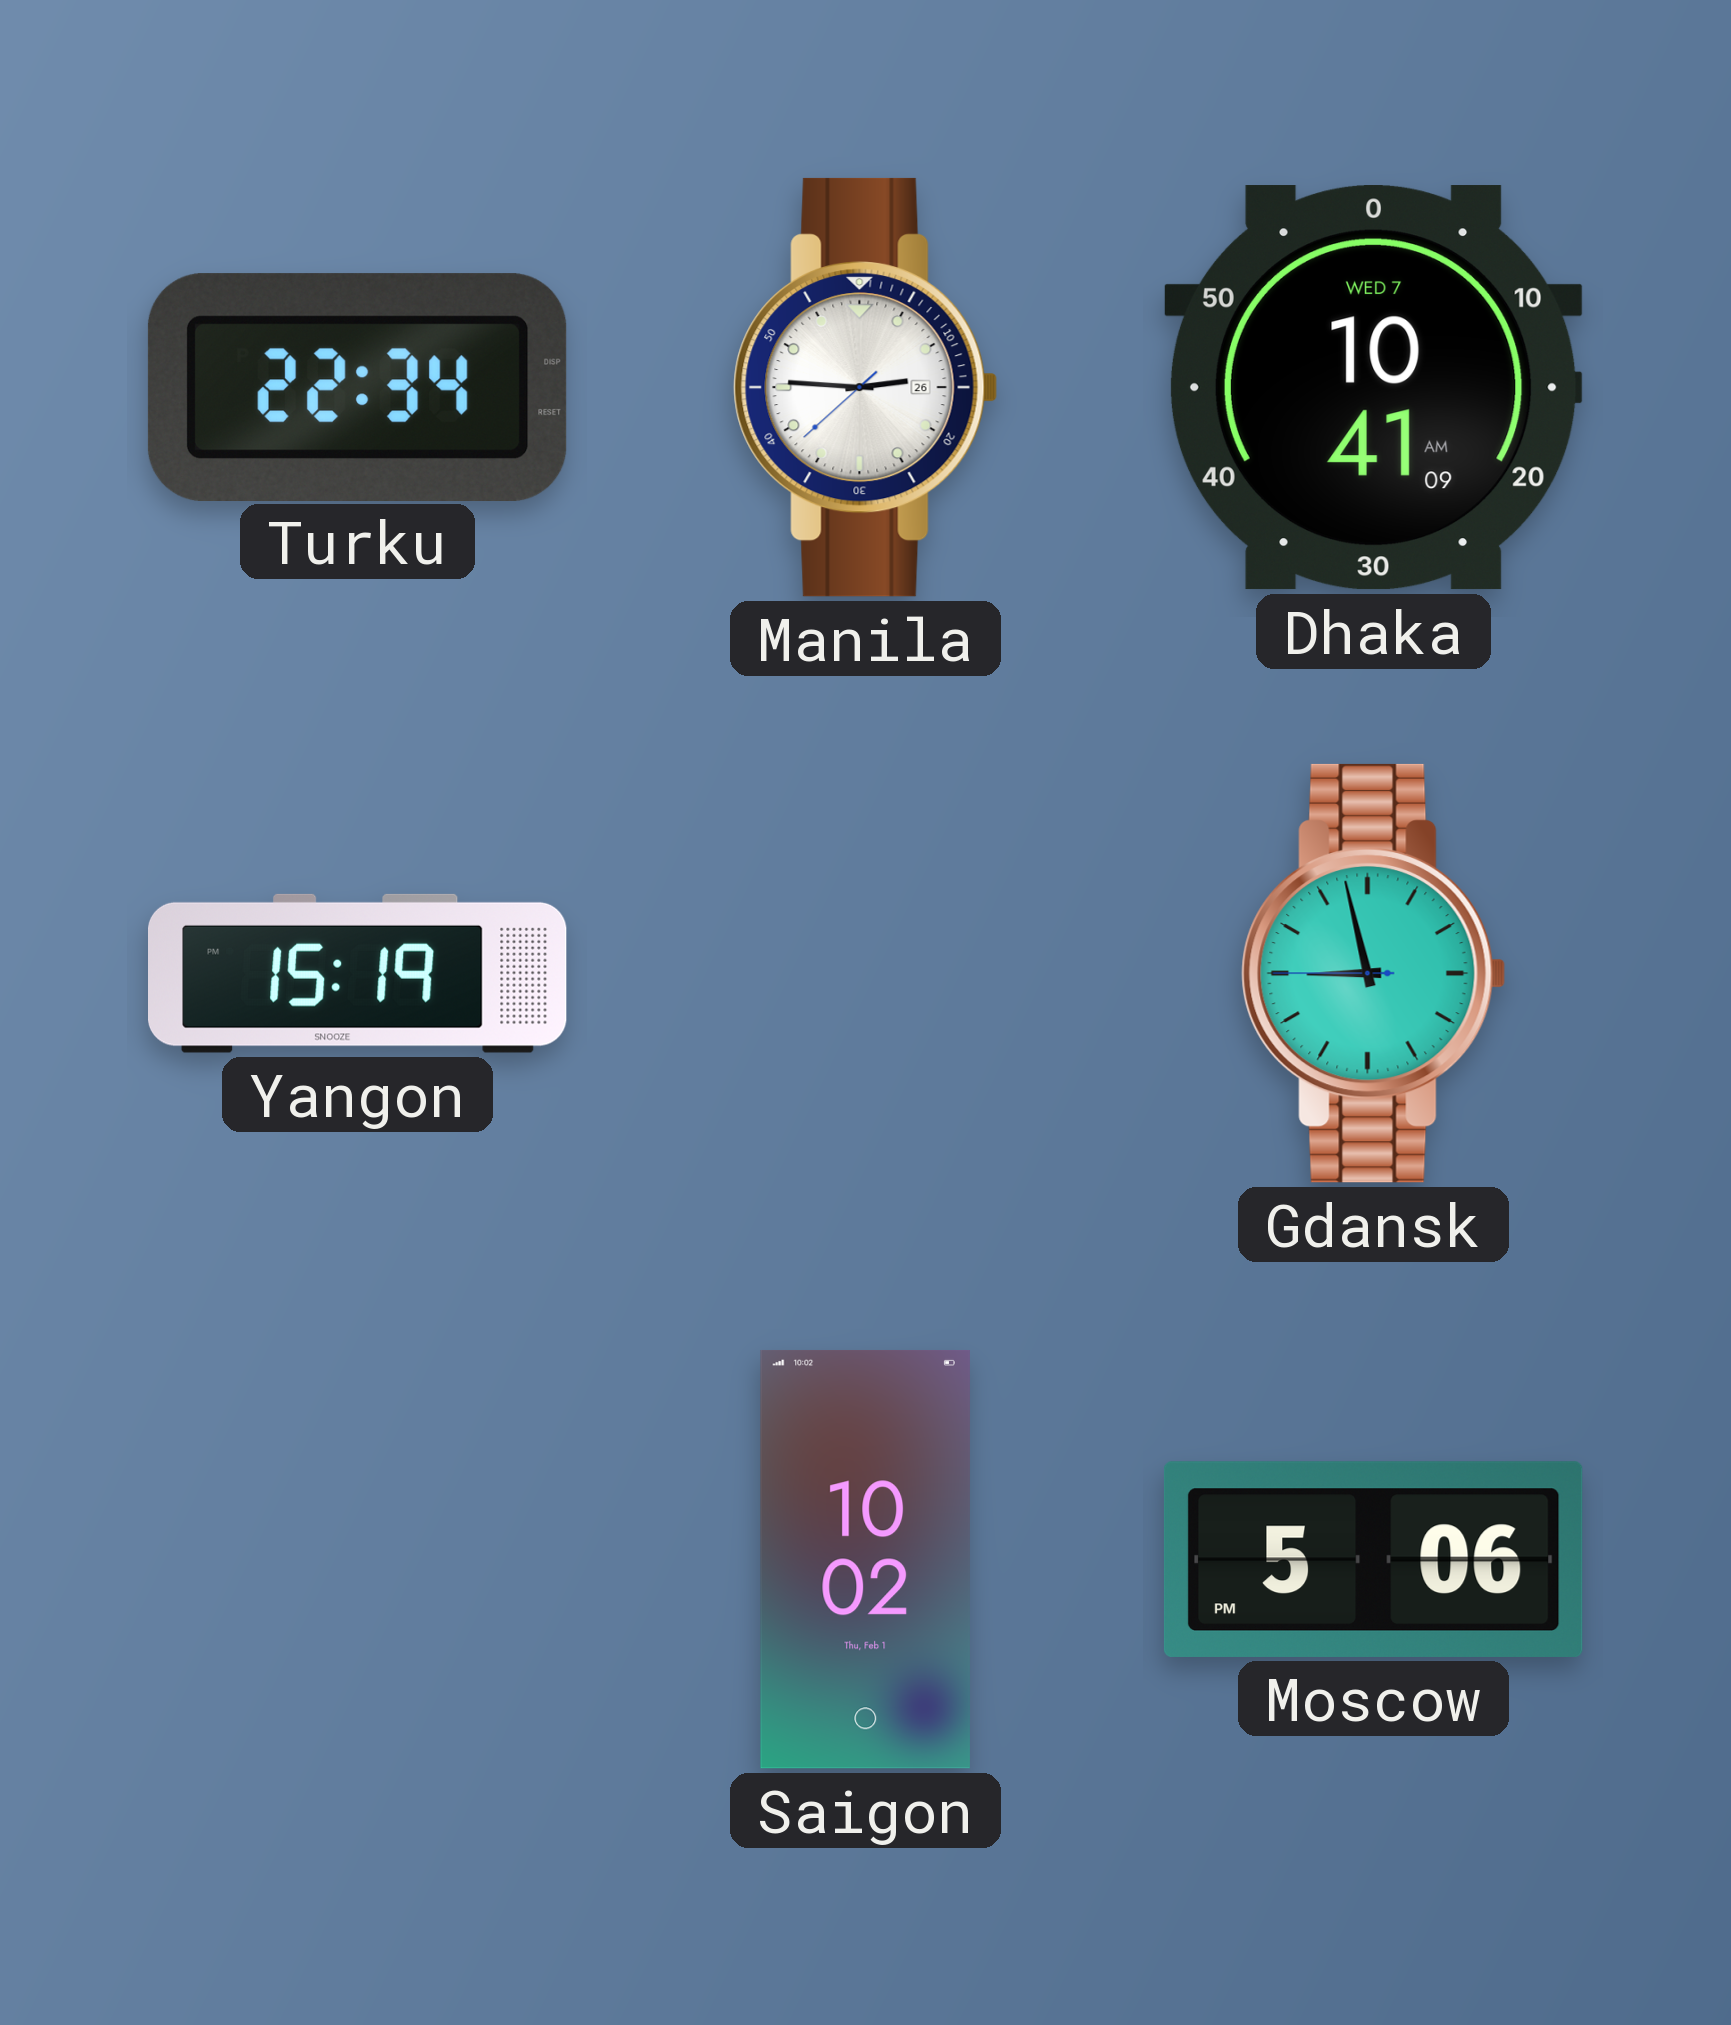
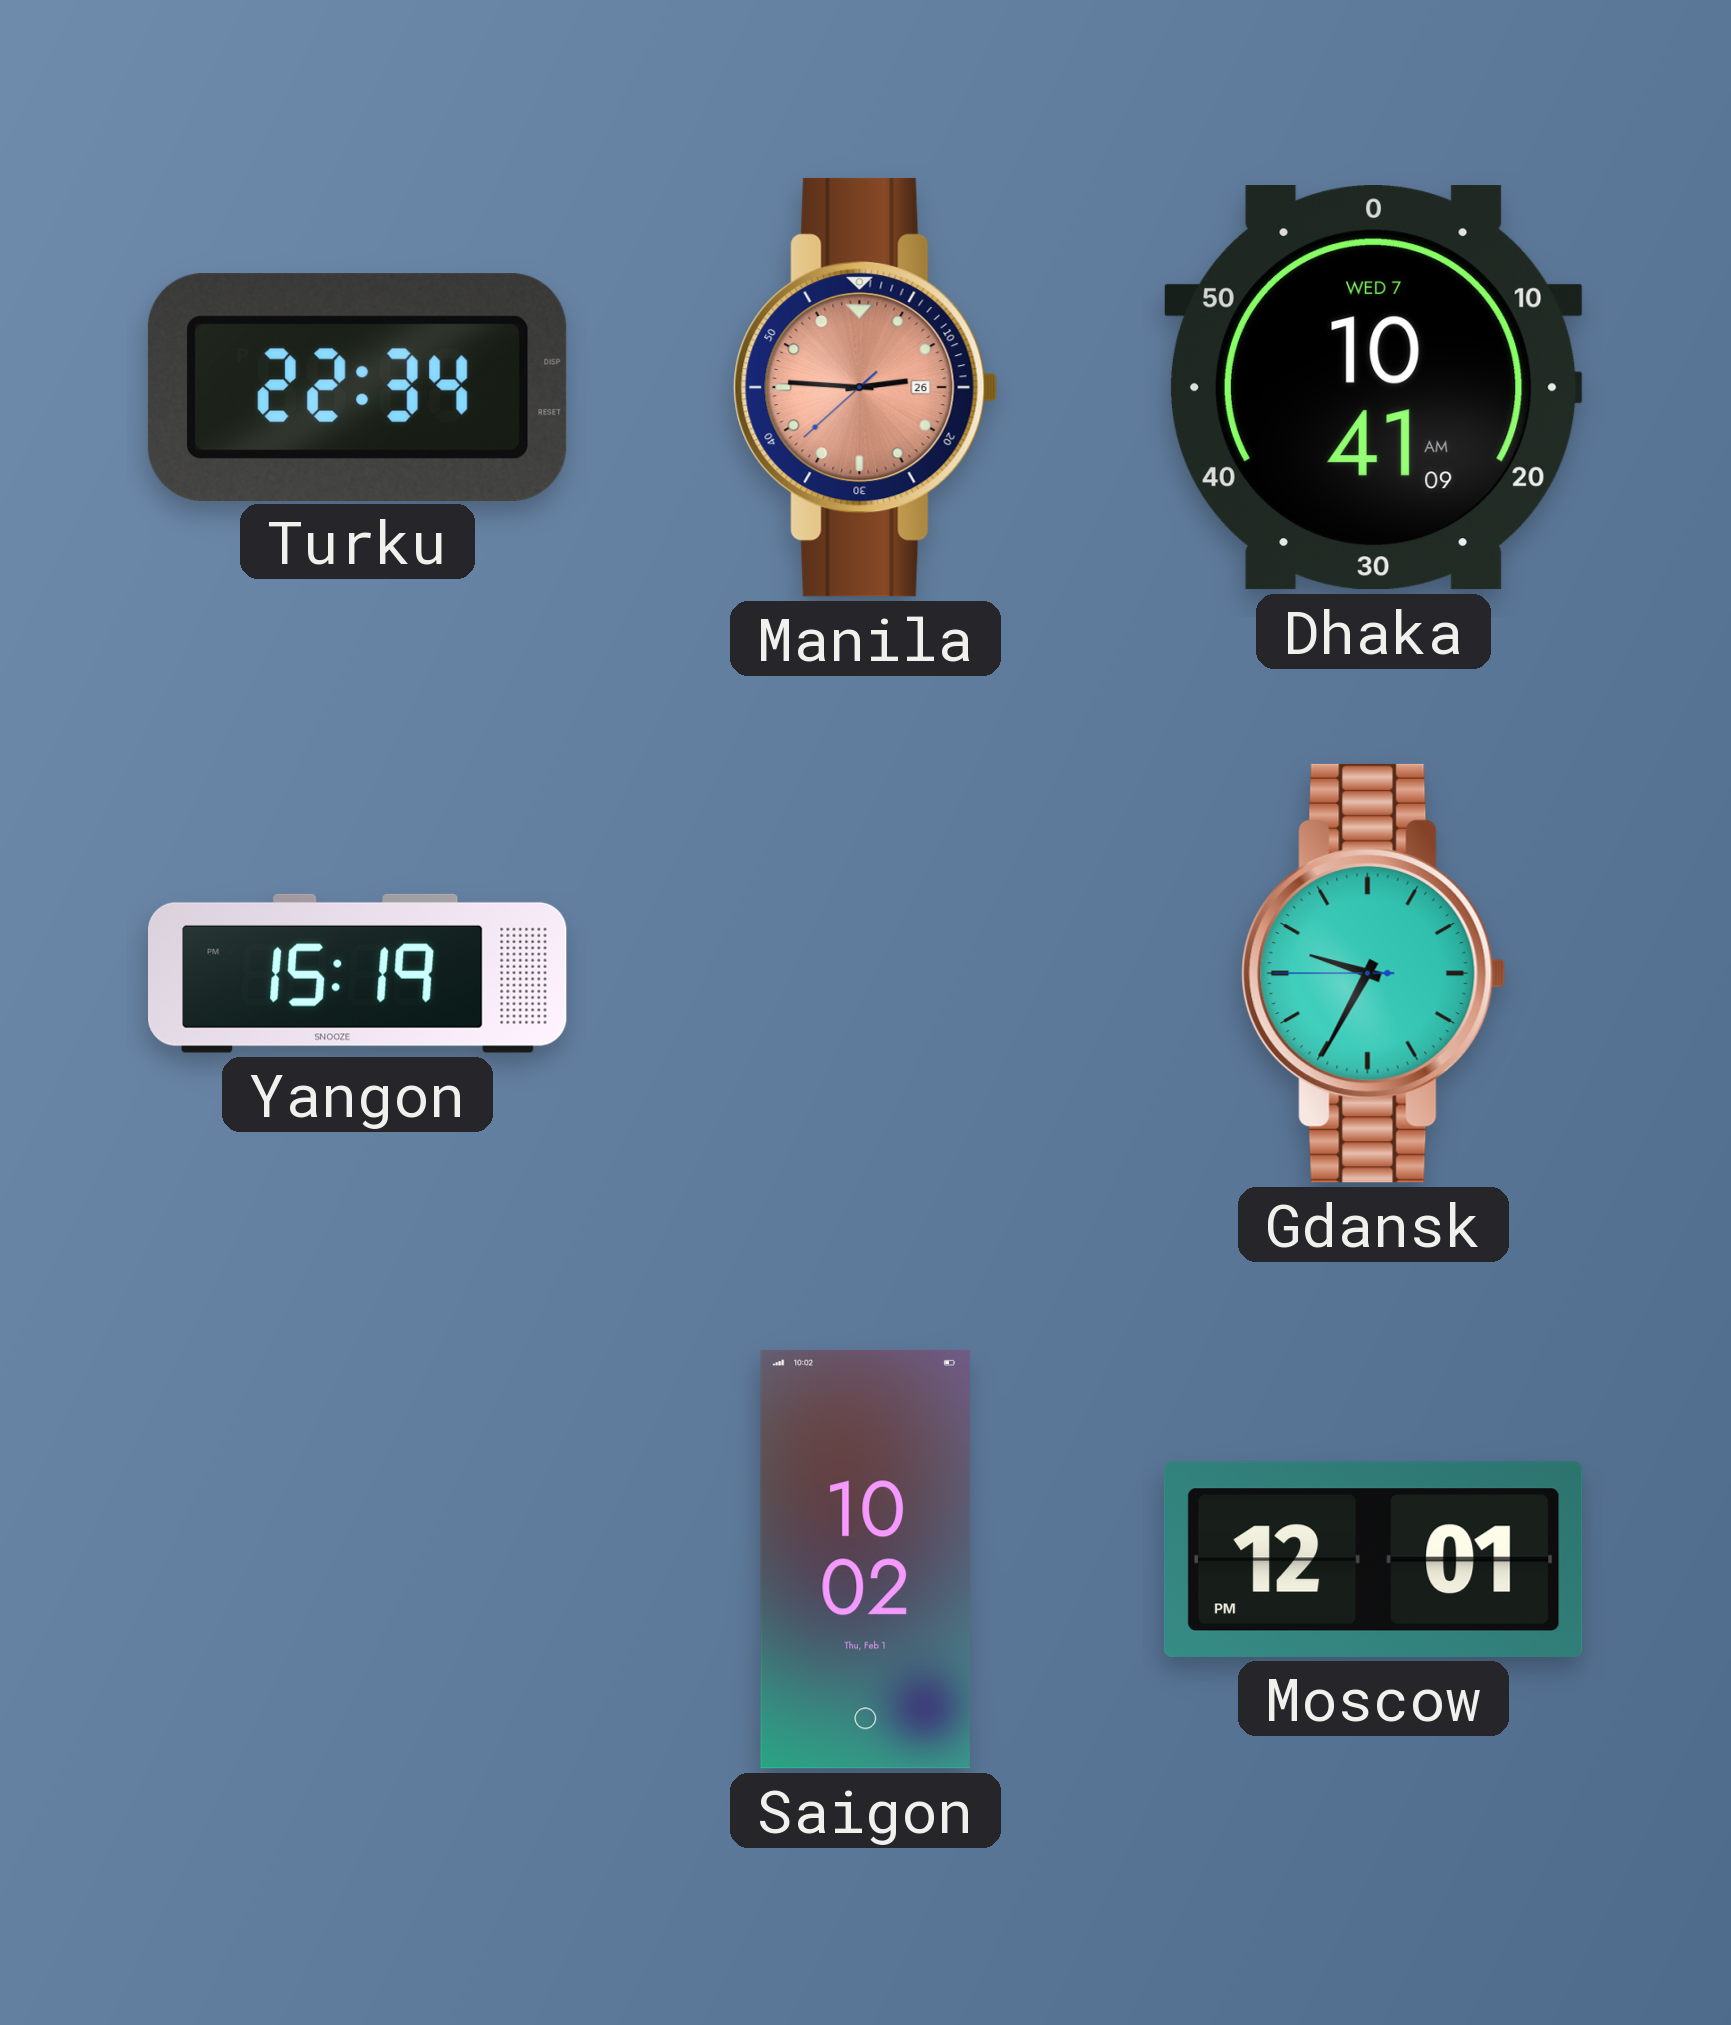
Manila dial: white -> salmon (866, 387)
Gdansk: 8:57 -> 9:34 (1374, 973)
Moscow: 5:06 -> 12:01 (1373, 1559)
